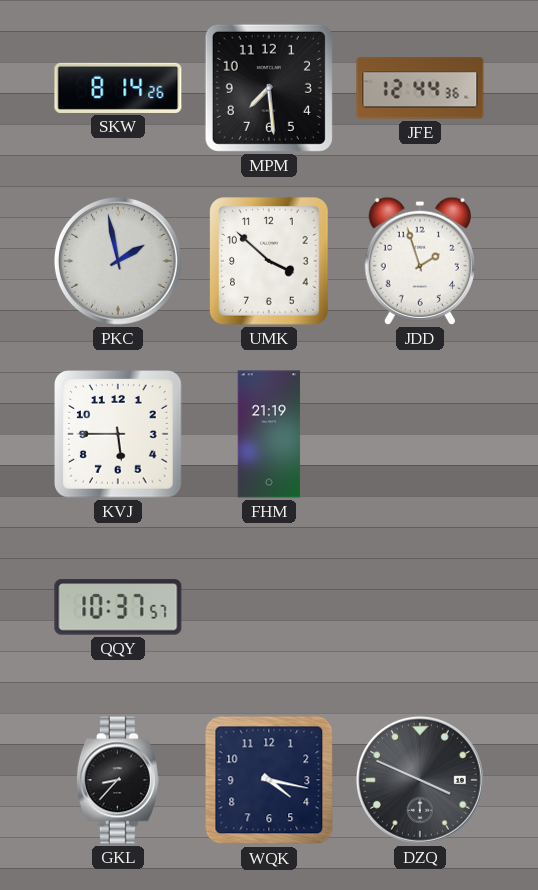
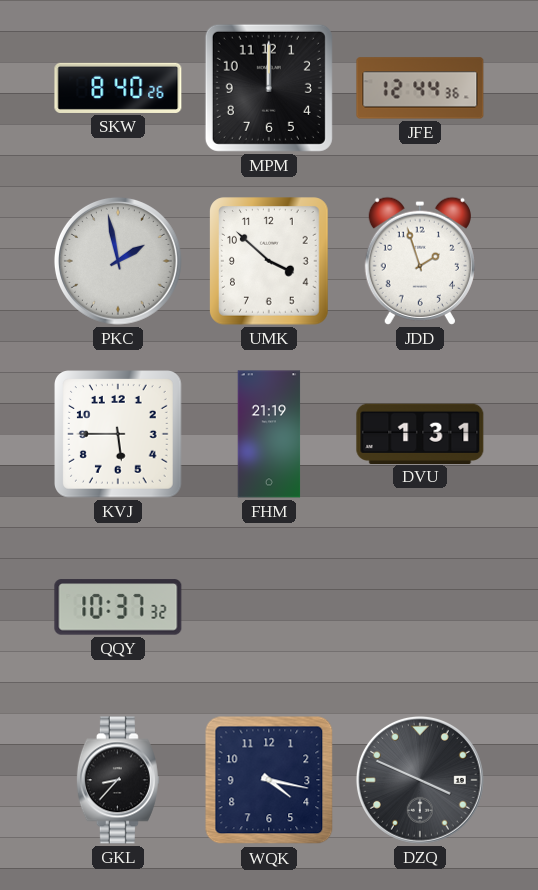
SKW: 8:14 -> 8:40 (118, 88)
MPM: 7:29 -> 12:00 (269, 88)
DVU: none -> 1:31 (420, 433)
QQY: 10:37:57 -> 10:37:32 (118, 607)
